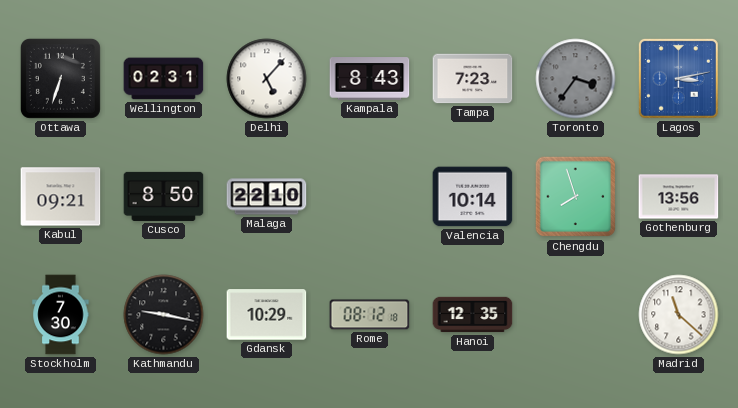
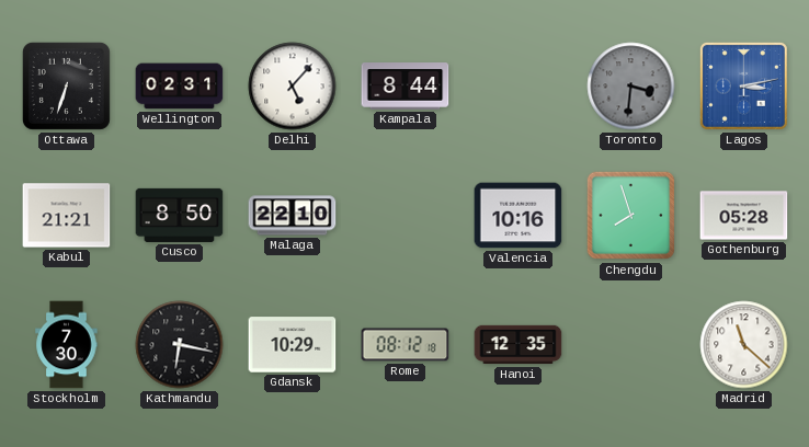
Kampala: 8:43 -> 8:44 (406, 87)
Tampa: 7:23 -> none (473, 79)
Toronto: 3:36 -> 3:31 (631, 87)
Kabul: 09:21 -> 21:21 (67, 216)
Valencia: 10:14 -> 10:16 (519, 216)
Gothenburg: 13:56 -> 05:28 (744, 216)
Kathmandu: 9:17 -> 6:17 (180, 345)
